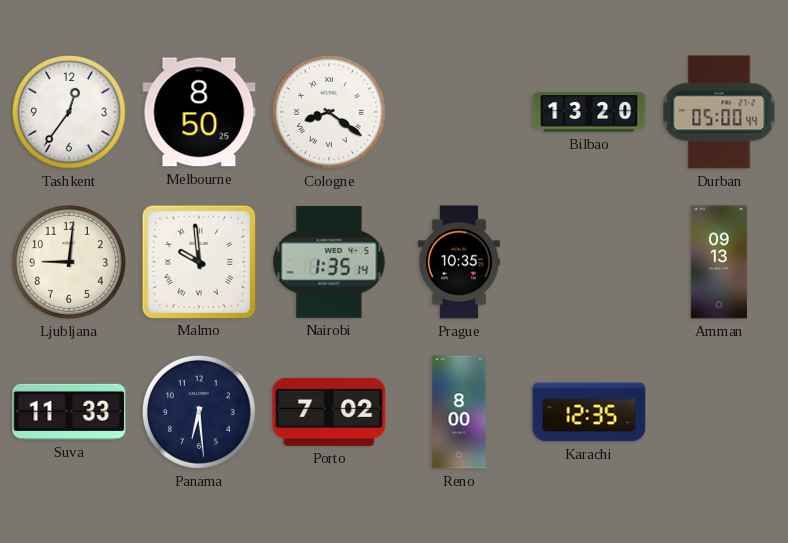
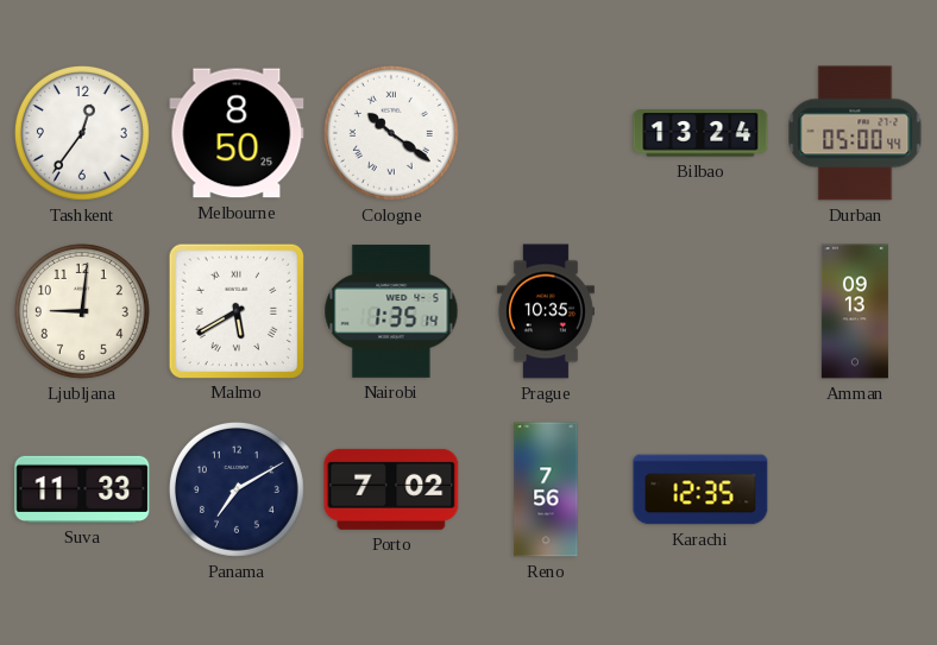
Cologne: 8:21 -> 10:21 (391, 133)
Bilbao: 13:20 -> 13:24 (700, 133)
Malmo: 9:59 -> 5:40 (235, 310)
Panama: 6:29 -> 7:10 (237, 489)
Reno: 8:00 -> 7:56 (546, 489)
